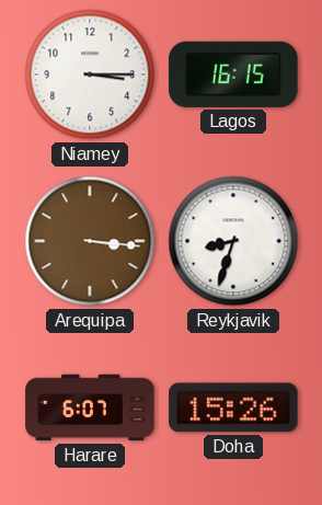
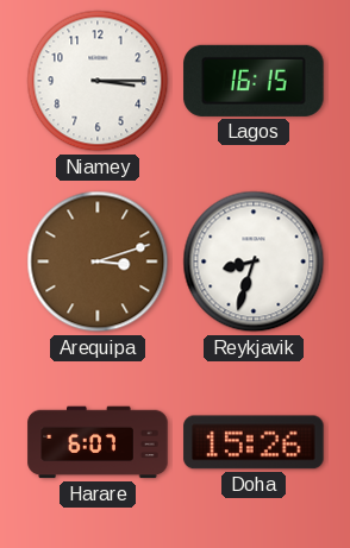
Arequipa: 3:16 -> 3:12 (98, 262)
